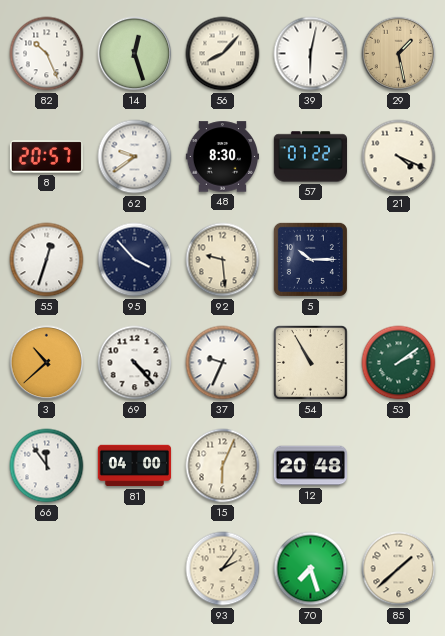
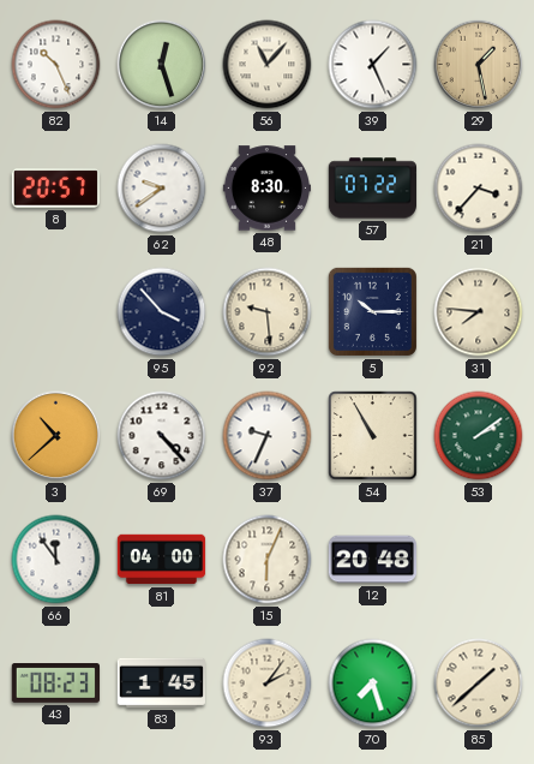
56: 8:07 -> 11:07 (268, 65)
39: 6:02 -> 1:26 (373, 65)
21: 4:19 -> 3:37 (479, 189)
55: 12:33 -> none (47, 260)
31: none -> 7:46 (479, 312)
43: none -> 08:23 (55, 684)
83: none -> 1:45 (161, 682)
